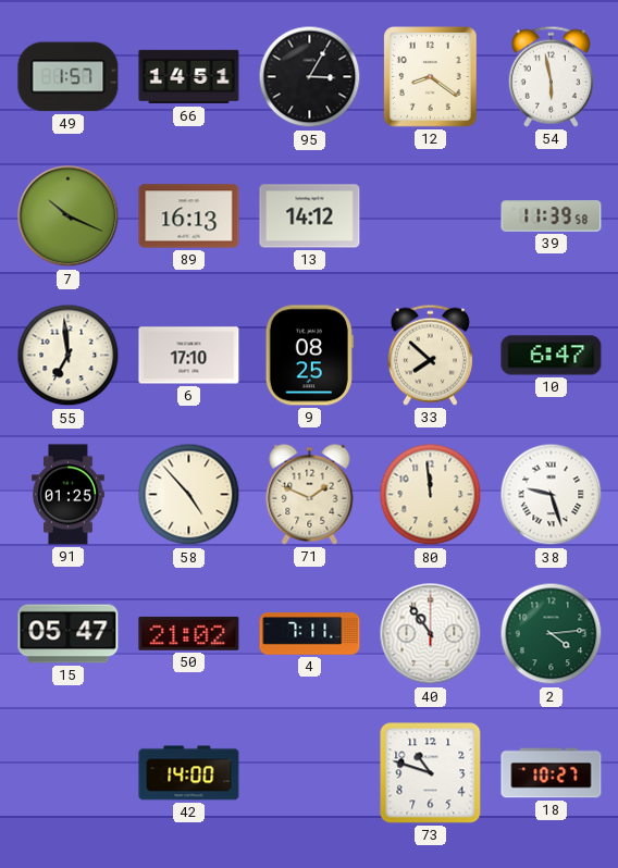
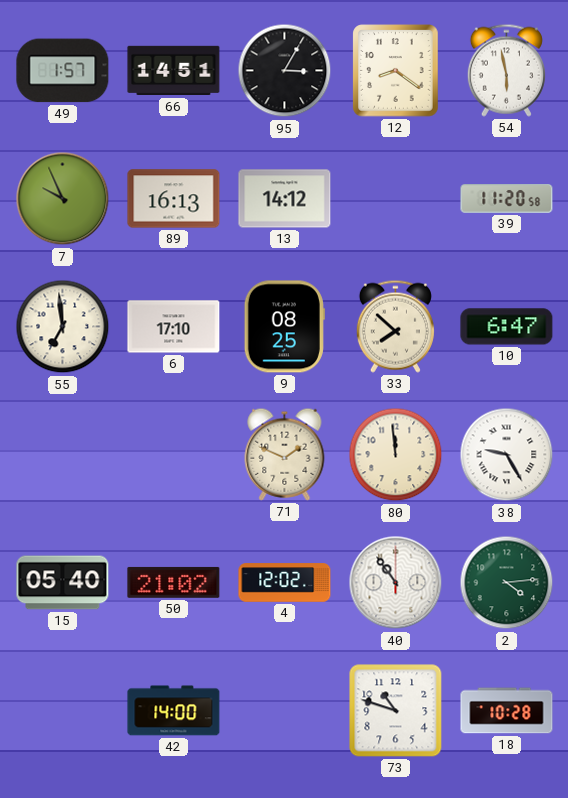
7: 10:19 -> 9:56 (63, 199)
39: 11:39 -> 11:20 (507, 199)
91: 01:25 -> none (69, 495)
58: 4:53 -> none (189, 495)
38: 9:27 -> 9:25 (507, 455)
15: 05:47 -> 05:40 (63, 583)
4: 7:11 -> 12:02 (285, 583)
18: 10:27 -> 10:28 (507, 711)
